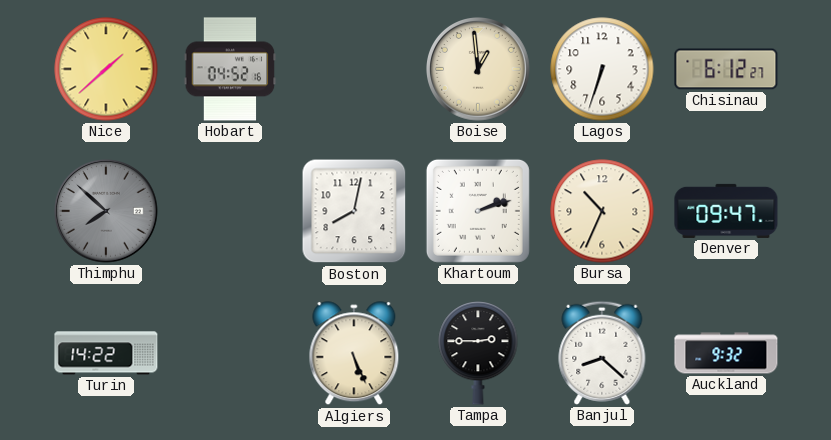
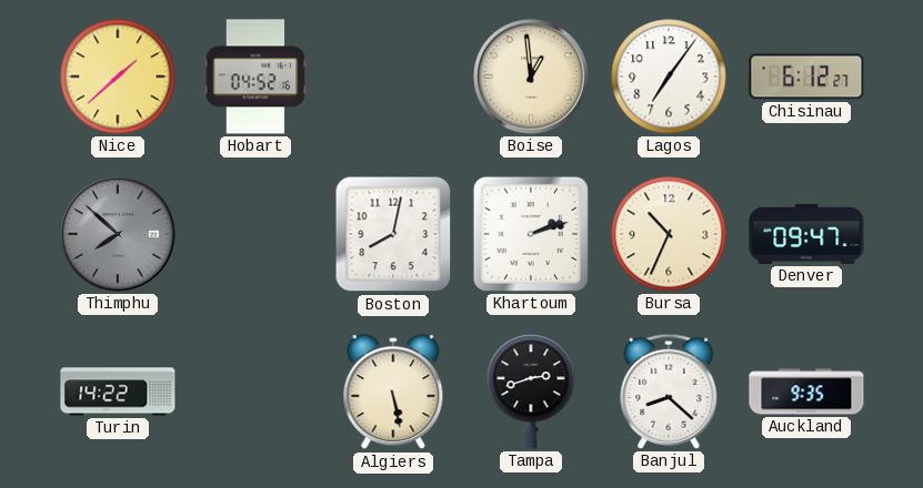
Lagos: 6:33 -> 7:06 (669, 77)
Algiers: 5:26 -> 5:28 (393, 393)
Tampa: 2:45 -> 2:42 (531, 393)
Auckland: 9:32 -> 9:35 (806, 392)
